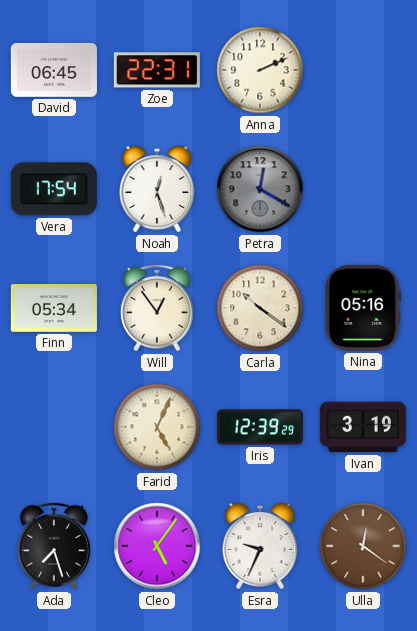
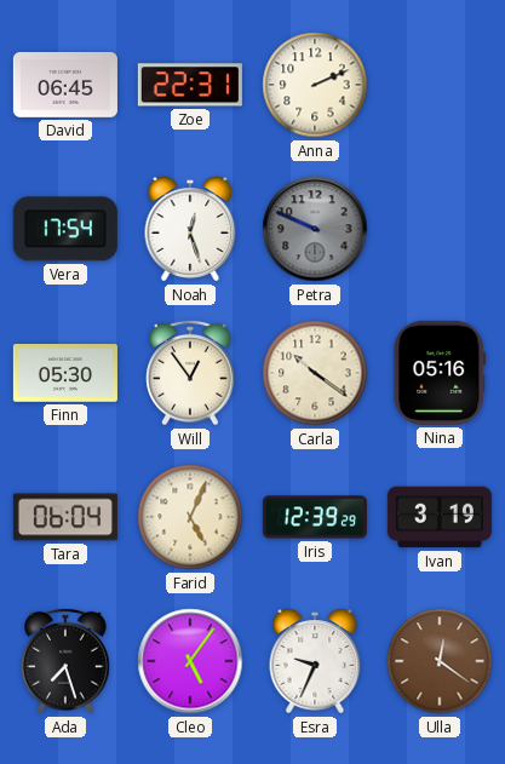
Petra: 12:20 -> 9:49 (315, 229)
Finn: 05:34 -> 05:30 (65, 373)
Tara: none -> 06:04 (65, 517)
